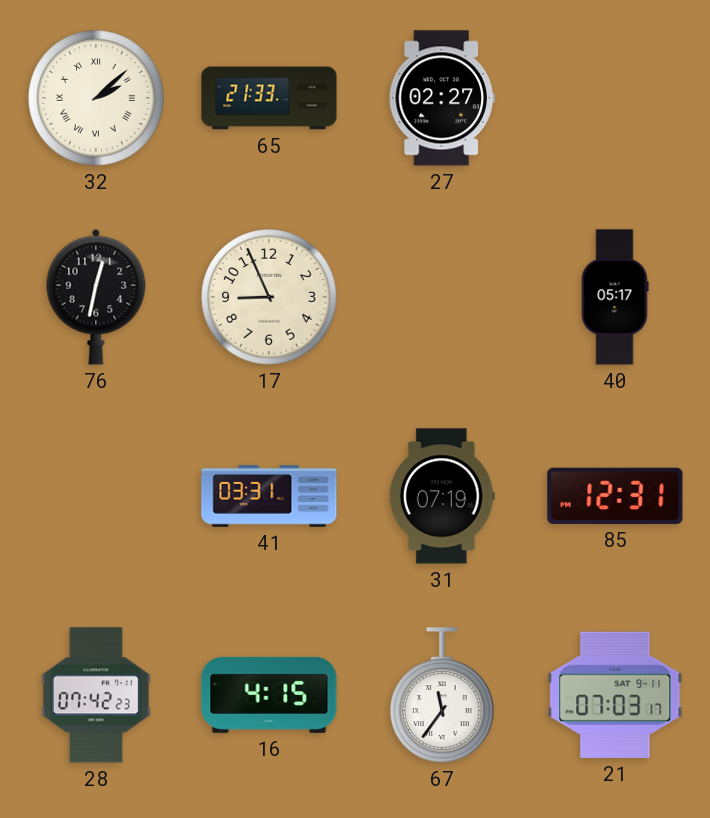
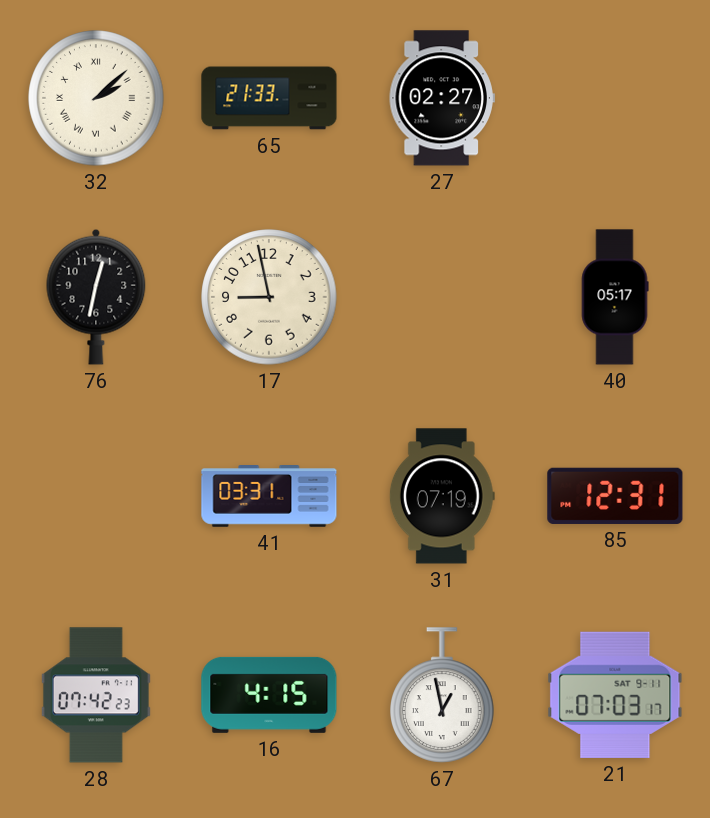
17: 8:56 -> 8:58 (269, 297)
67: 11:36 -> 12:58 (442, 695)
